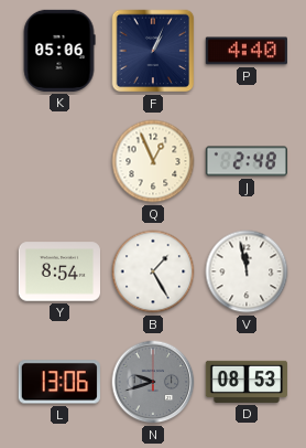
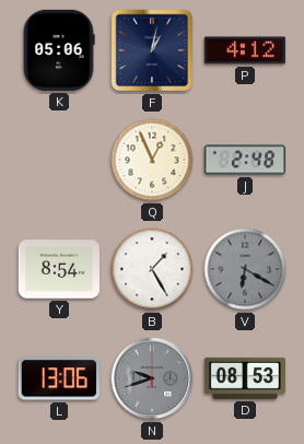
F: 1:04 -> 1:02 (152, 50)
P: 4:40 -> 4:12 (245, 50)
V: 11:58 -> 6:20 (245, 269)
V dial: white -> grey (245, 269)
